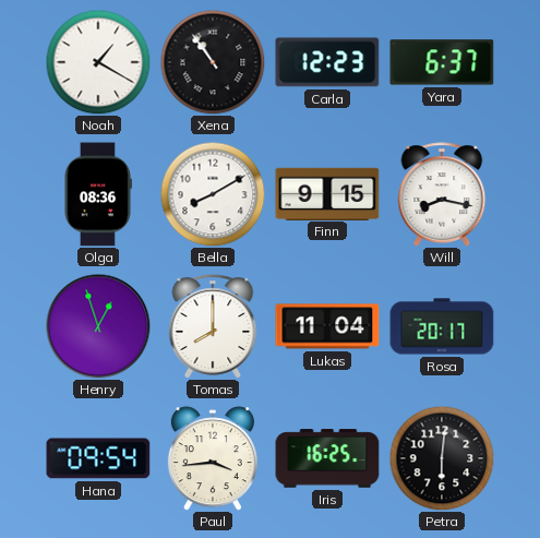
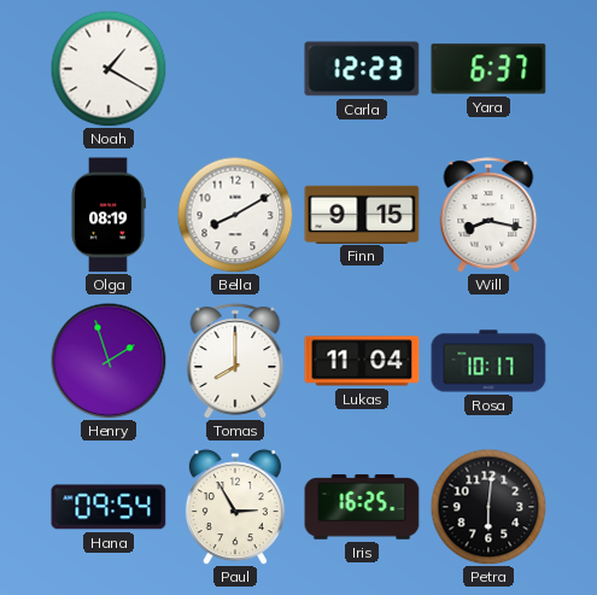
Xena: 10:54 -> none (213, 62)
Olga: 08:36 -> 08:19 (109, 215)
Henry: 12:57 -> 1:57 (109, 361)
Rosa: 20:17 -> 10:17 (488, 361)
Paul: 3:44 -> 2:55 (235, 507)
